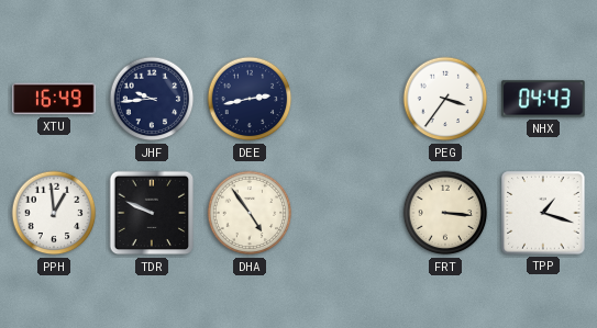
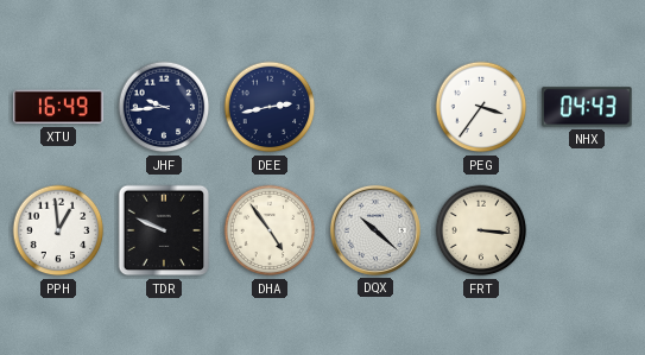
DQX: none -> 10:22 (375, 230)
TPP: 1:18 -> none (543, 213)
